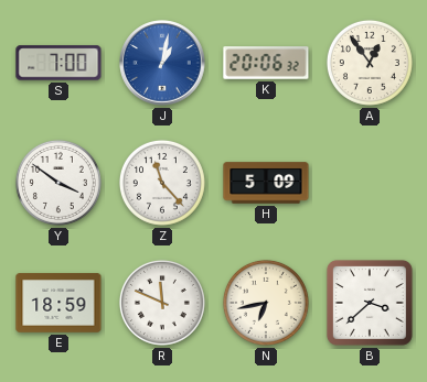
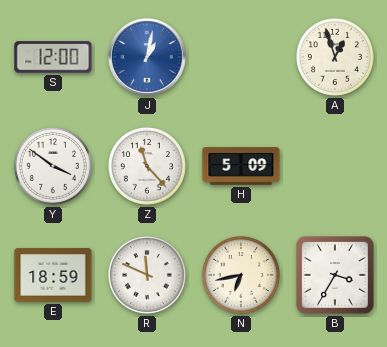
S: 7:00 -> 12:00 (53, 57)
K: 20:06 -> none (266, 63)
A: 12:54 -> 12:57 (335, 57)
B: 3:38 -> 3:35 (335, 275)
